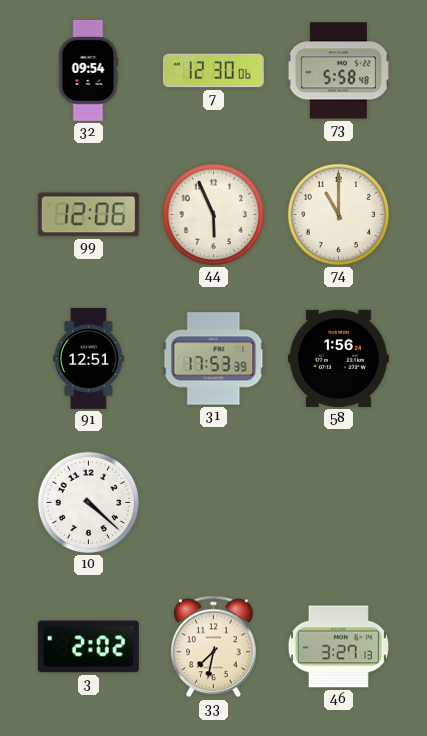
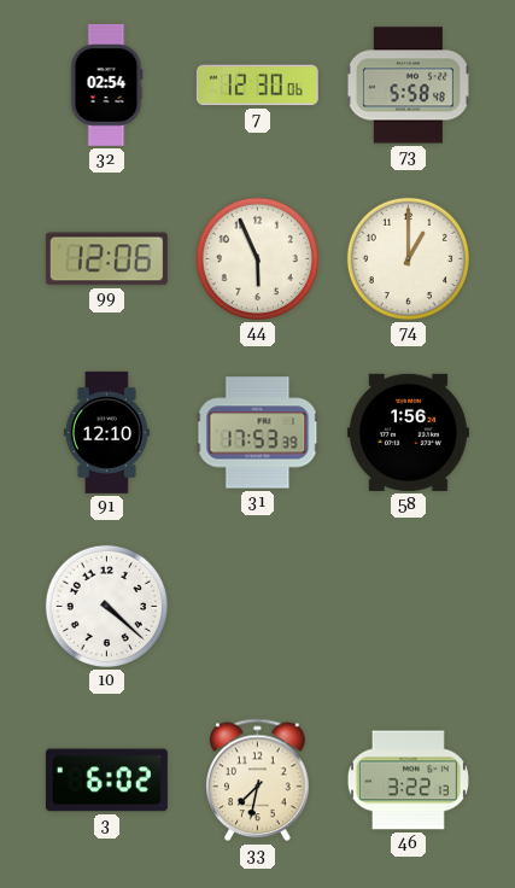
32: 09:54 -> 02:54 (106, 84)
74: 11:00 -> 1:00 (408, 258)
91: 12:51 -> 12:10 (106, 432)
3: 2:02 -> 6:02 (106, 781)
46: 3:27 -> 3:22 (408, 781)
